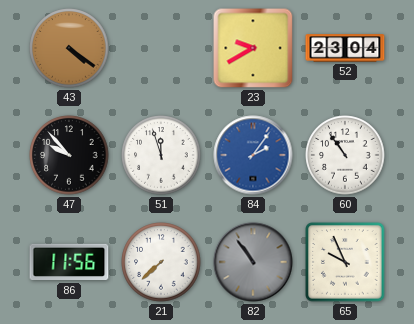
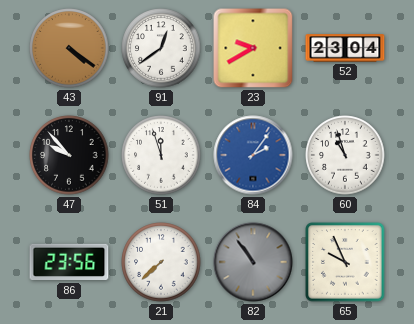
91: none -> 12:39 (161, 48)
60: 10:54 -> 10:57 (345, 155)
86: 11:56 -> 23:56 (69, 262)
